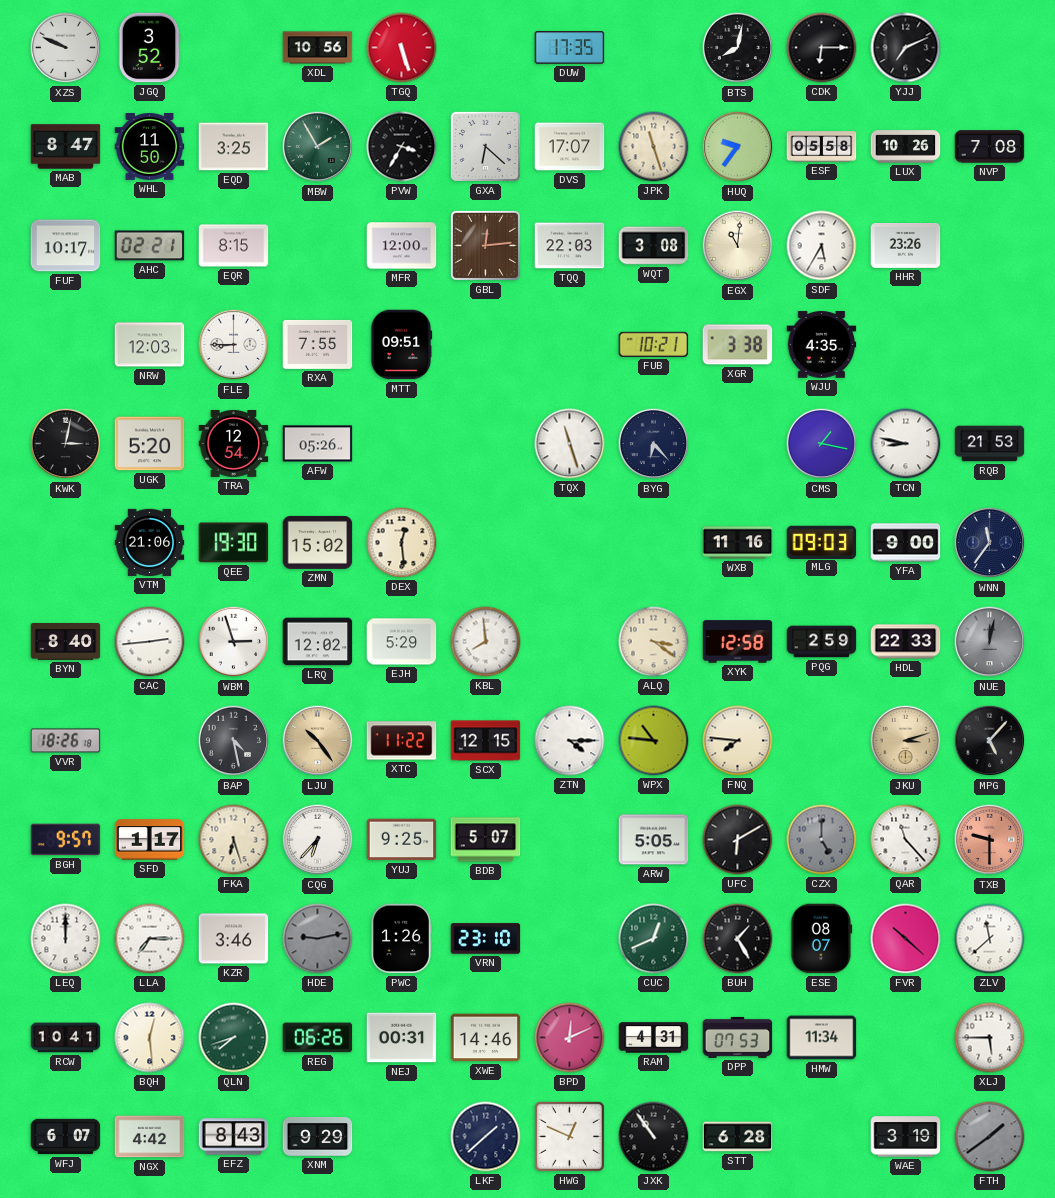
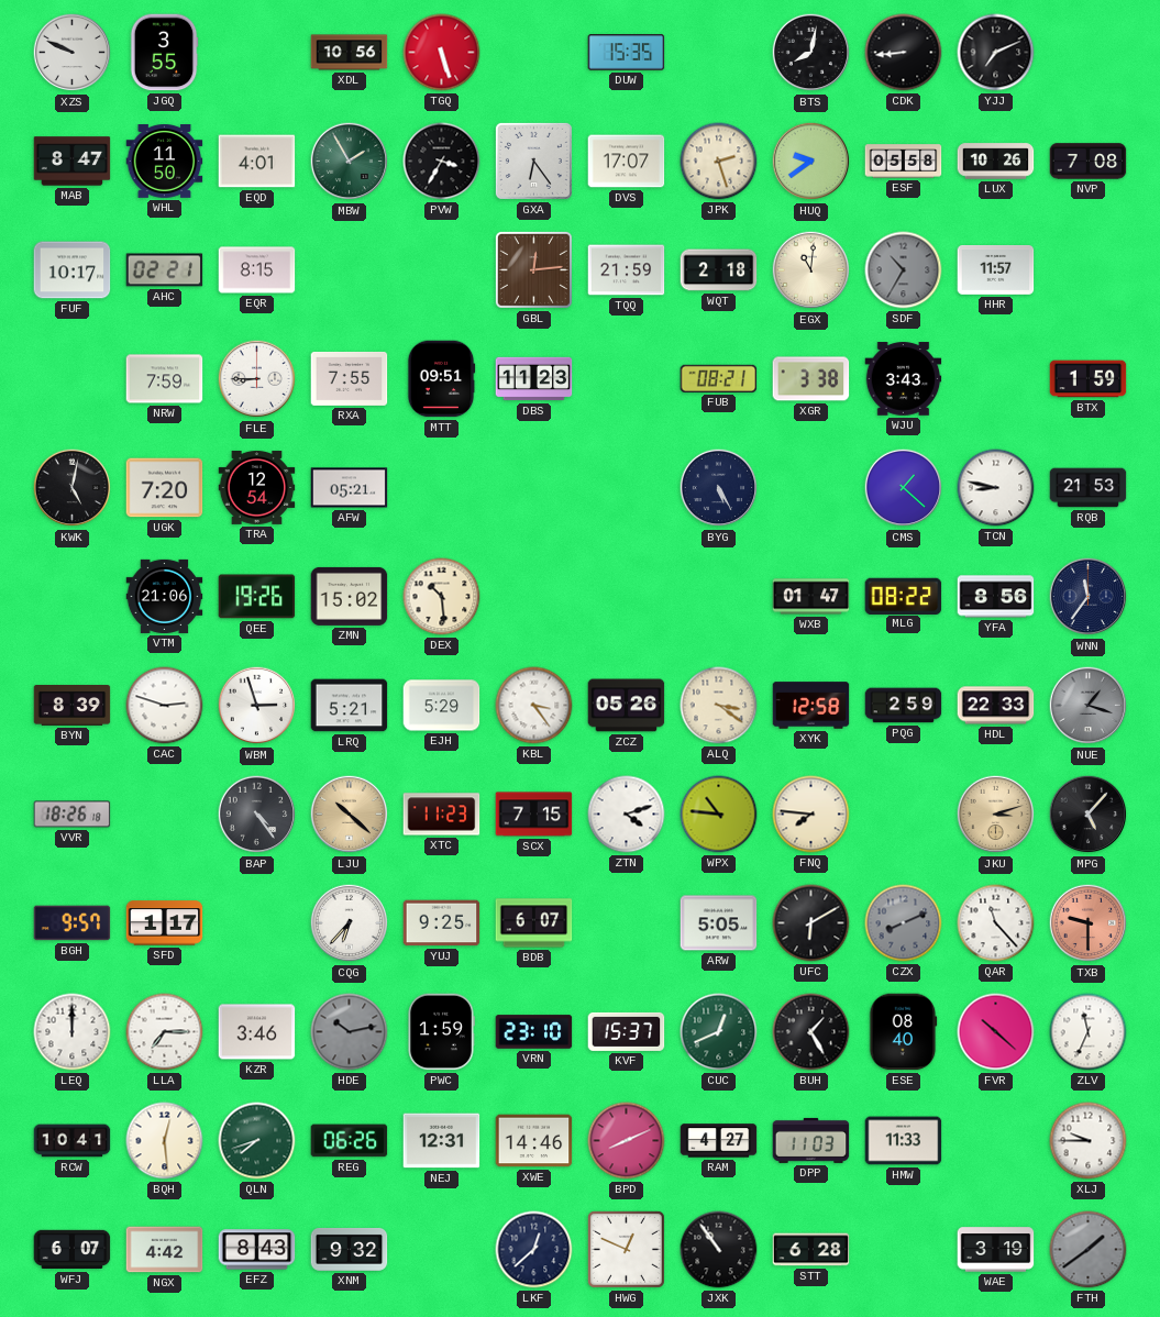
JGQ: 3:52 -> 3:55 (164, 53)
DUW: 17:35 -> 15:35 (627, 53)
CDK: 6:15 -> 8:44 (904, 53)
EQD: 3:25 -> 4:01 (257, 162)
GXA: 6:22 -> 6:24 (533, 161)
JPK: 11:27 -> 2:27 (719, 162)
HUQ: 9:36 -> 9:39 (811, 162)
MFR: 12:00 -> none (402, 246)
TQQ: 22:03 -> 21:59 (627, 270)
WQT: 3:08 -> 2:18 (719, 270)
SDF: 5:35 -> 10:35 (904, 270)
SDF dial: white -> grey (904, 270)
HHR: 23:26 -> 11:57 (996, 270)
NRW: 12:03 -> 7:59 (165, 379)
DBS: none -> 11:23 (534, 379)
FUB: 10:21 -> 08:21 (719, 378)
WJU: 4:35 -> 3:43 (904, 379)
BTX: none -> 1:59 (1089, 379)
KWK: 3:02 -> 5:02 (73, 488)
UGK: 5:20 -> 7:20 (165, 488)
AFW: 05:26 -> 05:21 (350, 488)
TQX: 11:27 -> none (570, 444)
BYG: 6:23 -> 5:25 (719, 488)
CMS: 1:17 -> 1:22 (904, 488)
QEE: 19:30 -> 19:26 (257, 597)
DEX: 12:29 -> 10:29 (442, 597)
WXB: 11:16 -> 01:47 (811, 597)
MLG: 09:03 -> 08:22 (904, 596)
YFA: 9:00 -> 8:56 (996, 597)
BYN: 8:40 -> 8:39 (73, 706)
CAC: 2:44 -> 2:48 (165, 706)
LRQ: 12:02 -> 5:21 (350, 706)
KBL: 7:59 -> 3:24 (534, 706)
ZCZ: none -> 05:26 (627, 706)
NUE: 12:02 -> 1:18 (1089, 706)
BAP: 4:28 -> 4:24 (257, 815)
LJU: 10:24 -> 10:22 (350, 815)
XTC: 11:22 -> 11:23 (442, 815)
SCX: 12:15 -> 7:15 (534, 815)
ZTN: 4:15 -> 4:12 (627, 815)
FKA: 6:27 -> none (234, 840)
BDB: 5:07 -> 6:07 (534, 923)
CZX: 5:00 -> 8:11 (904, 923)
HDE: 9:13 -> 10:13 (350, 1032)
PWC: 1:26 -> 1:59 (441, 1032)
KVF: none -> 15:37 (627, 1031)
ESE: 08:07 -> 08:40 (904, 1032)
ZLV: 11:38 -> 11:34 (1089, 1032)
NEJ: 00:31 -> 12:31 (442, 1141)
BPD: 12:11 -> 8:11 (627, 1141)
RAM: 4:31 -> 4:27 (719, 1141)
DPP: 07:53 -> 11:03 (811, 1140)
HMW: 11:34 -> 11:33 (904, 1141)
XLJ: 5:45 -> 9:45 (1089, 1141)
XNM: 9:29 -> 9:32 (350, 1249)
LKF: 1:38 -> 12:38 (534, 1250)
